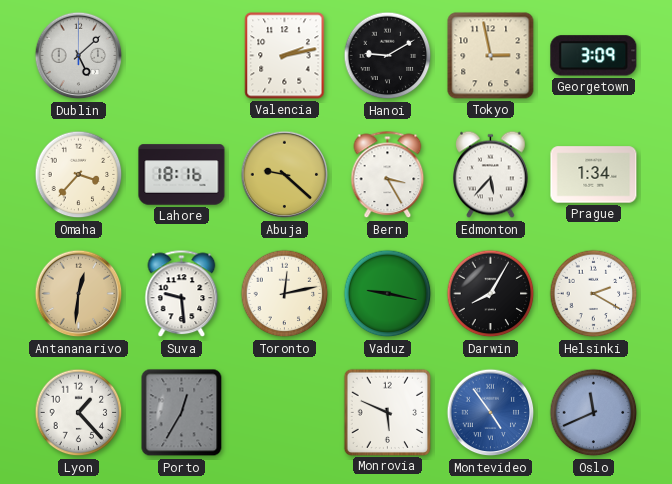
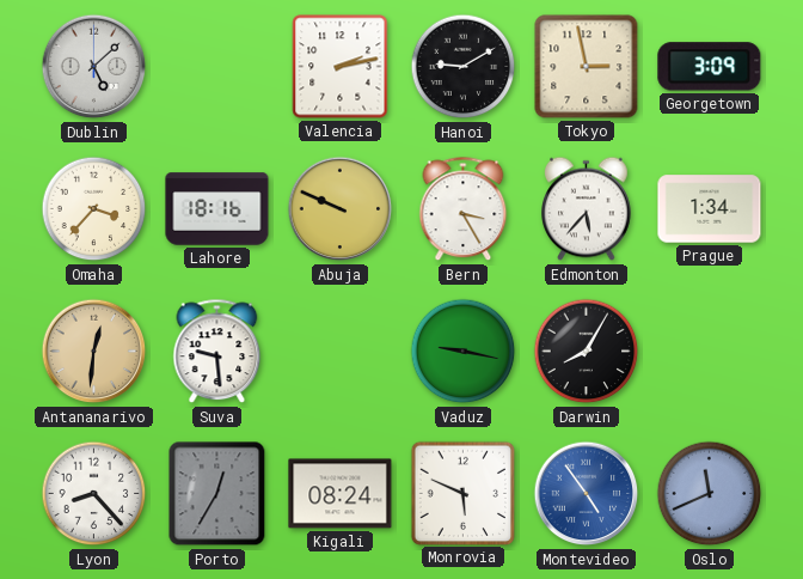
Abuja: 9:22 -> 9:49 (341, 209)
Toronto: 12:13 -> none (285, 294)
Helsinki: 2:20 -> none (594, 294)
Lyon: 1:23 -> 8:23 (94, 494)
Kigali: none -> 08:24 (341, 494)
